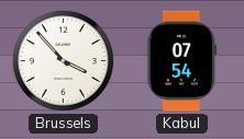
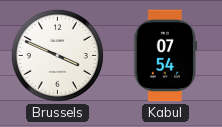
Brussels: 3:53 -> 3:49 (57, 55)
